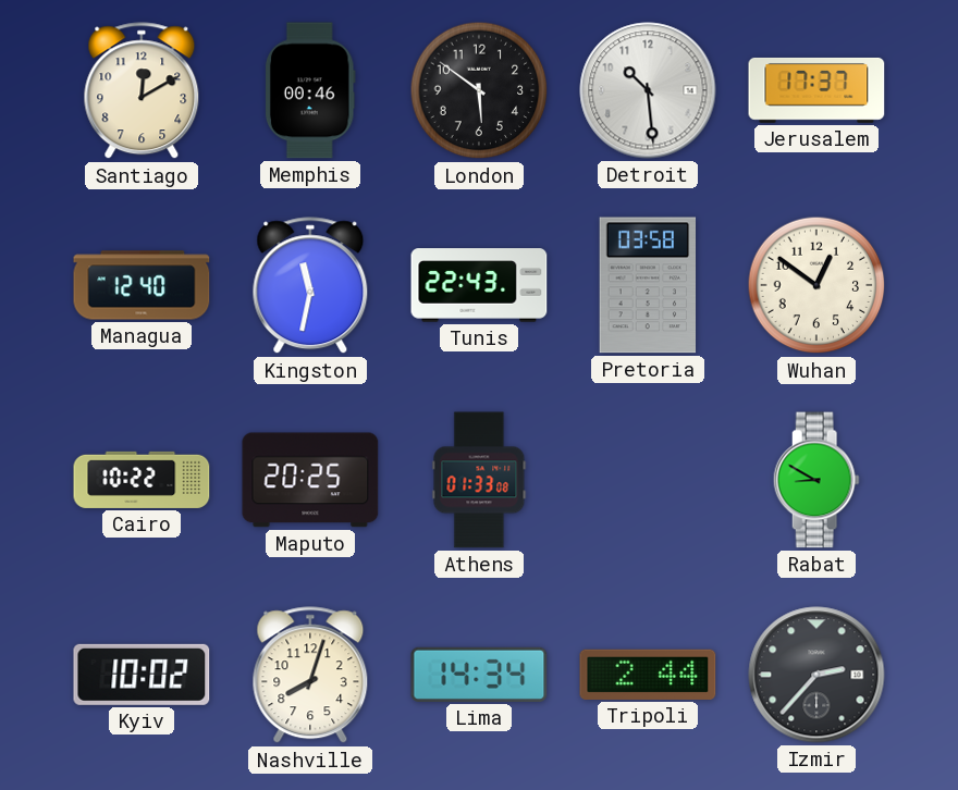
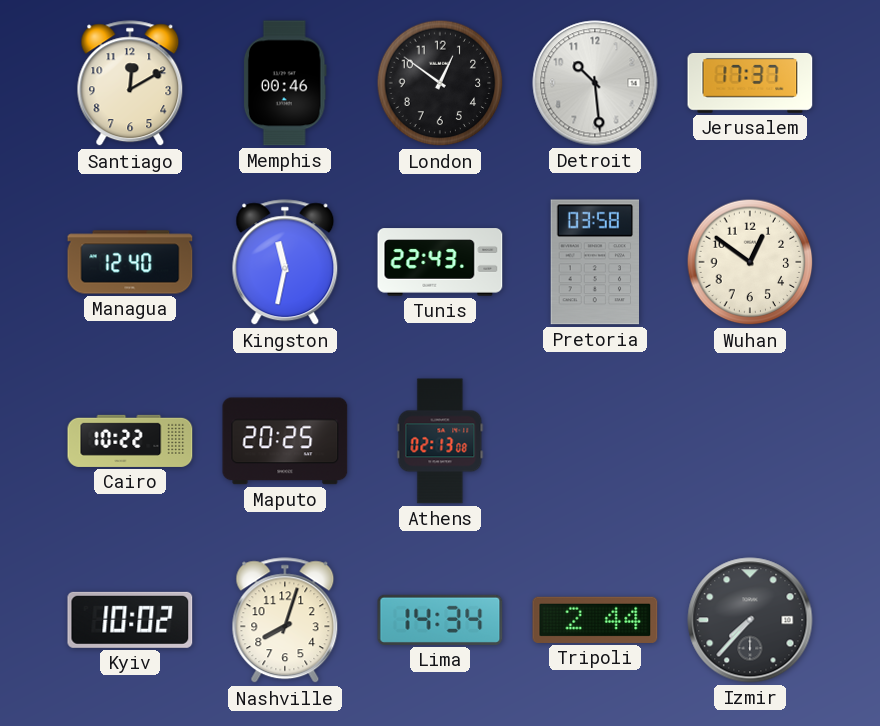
London: 5:51 -> 12:51 (440, 83)
Athens: 01:33 -> 02:13 (440, 441)
Rabat: 8:50 -> none (816, 480)
Izmir: 2:37 -> 7:37 (750, 620)
